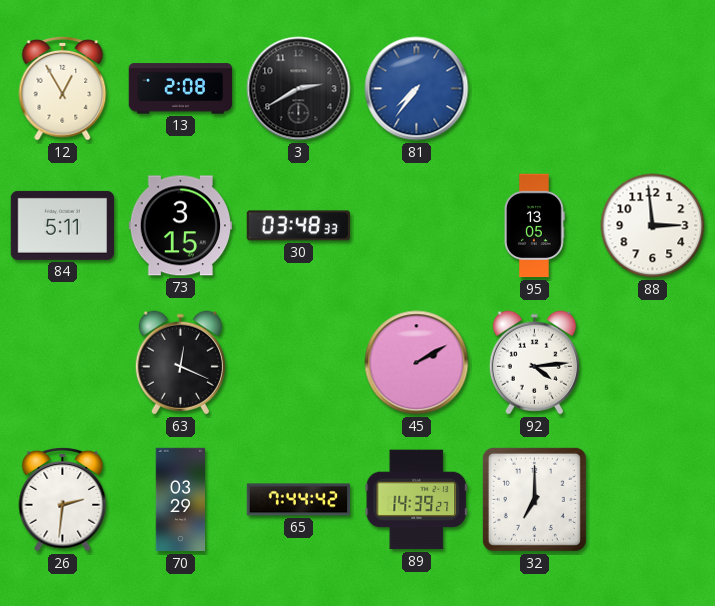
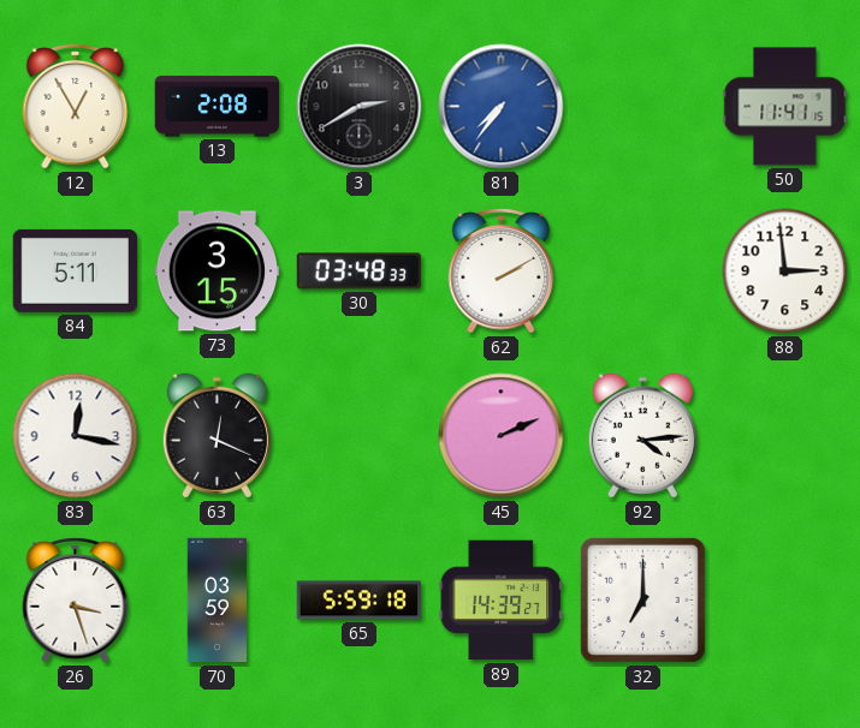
50: none -> 11:41 (785, 107)
62: none -> 2:10 (502, 271)
95: 13:05 -> none (535, 226)
83: none -> 12:17 (76, 436)
45: 2:10 -> 2:11 (502, 436)
26: 2:31 -> 3:27 (76, 601)
70: 03:29 -> 03:59 (218, 601)
65: 7:44 -> 5:59 (360, 601)
